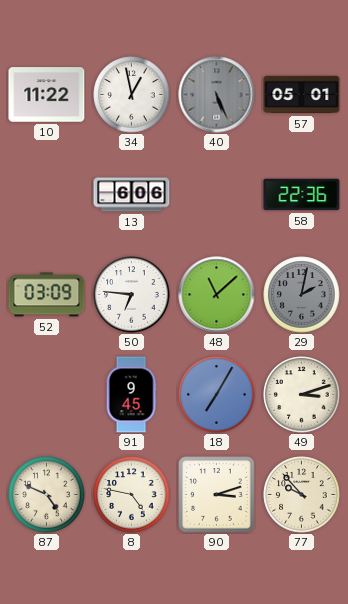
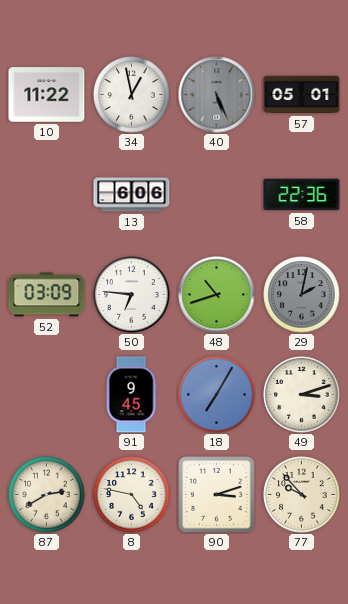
48: 11:08 -> 10:42 (217, 295)
87: 4:49 -> 2:40 (47, 495)
